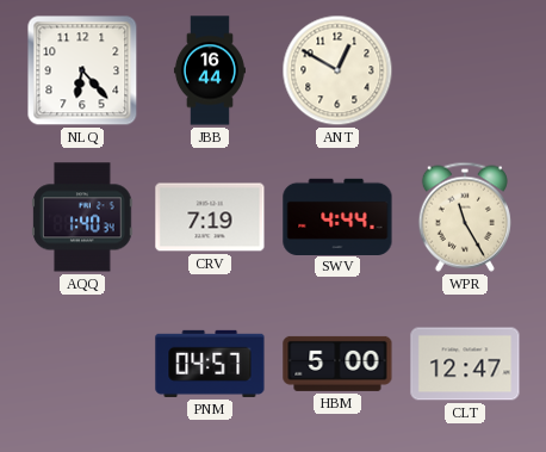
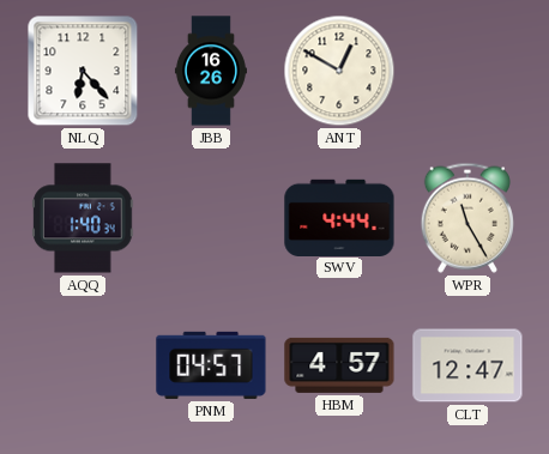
JBB: 16:44 -> 16:26 (211, 71)
CRV: 7:19 -> none (210, 217)
HBM: 5:00 -> 4:57 (339, 365)
